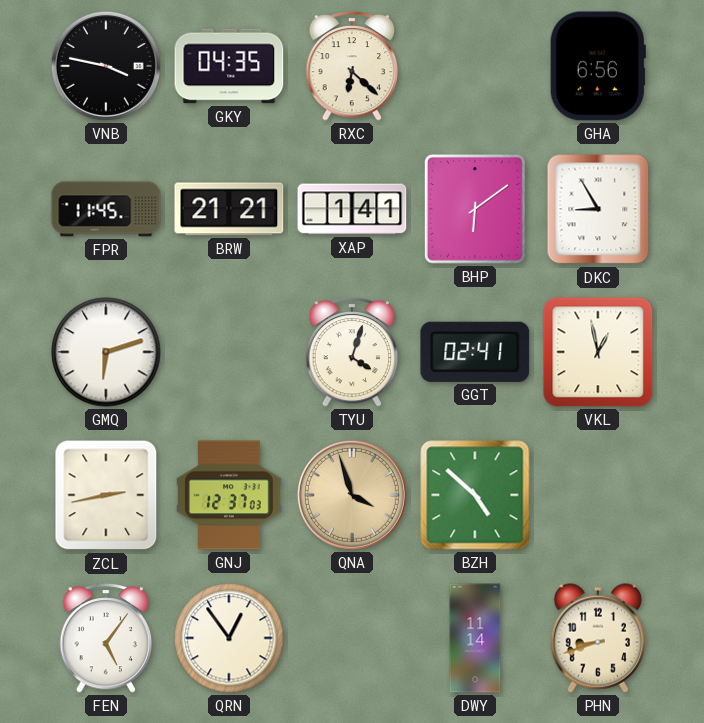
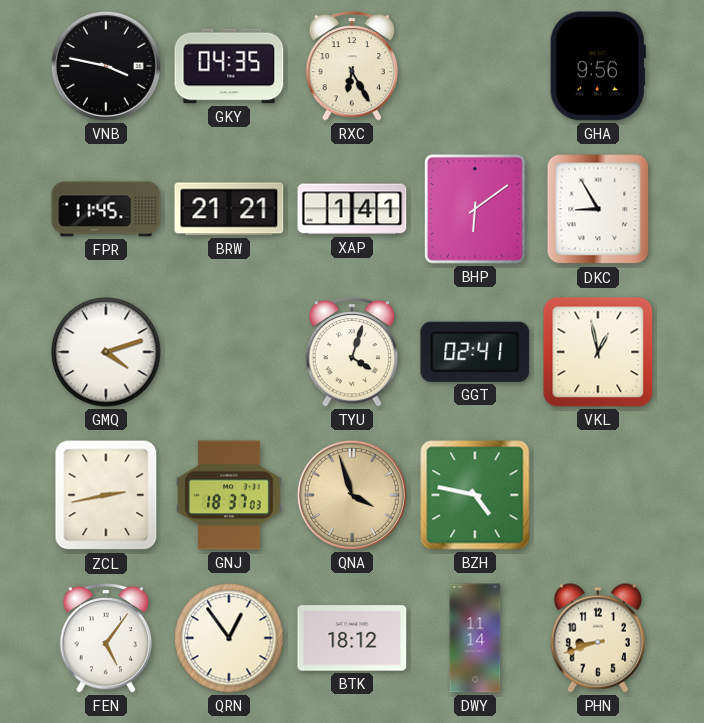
RXC: 6:22 -> 6:25 (352, 66)
GHA: 6:56 -> 9:56 (598, 66)
GMQ: 6:12 -> 4:12 (106, 352)
GNJ: 12:37 -> 18:37 (229, 495)
BZH: 4:52 -> 4:47 (475, 495)
BTK: none -> 18:12 (352, 638)
